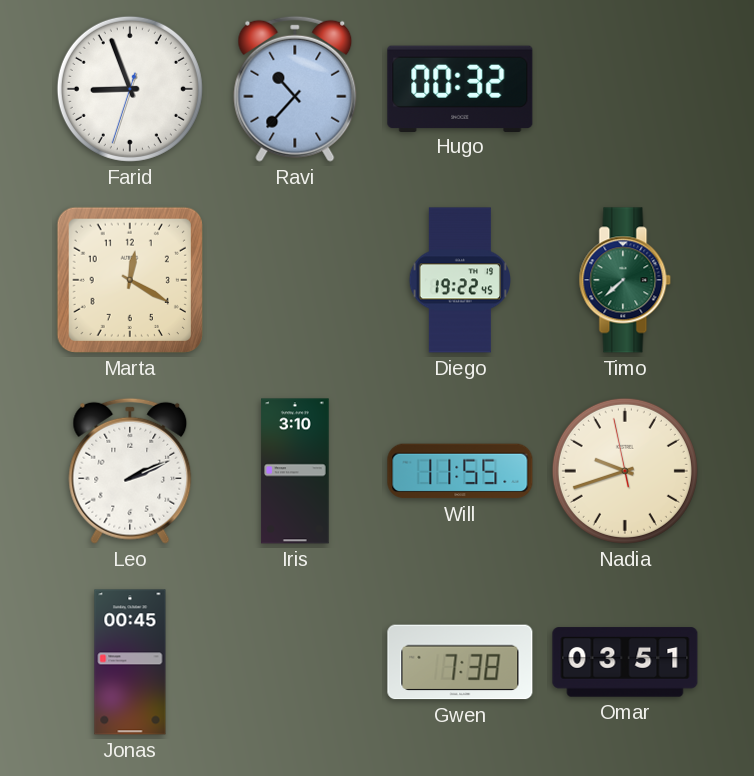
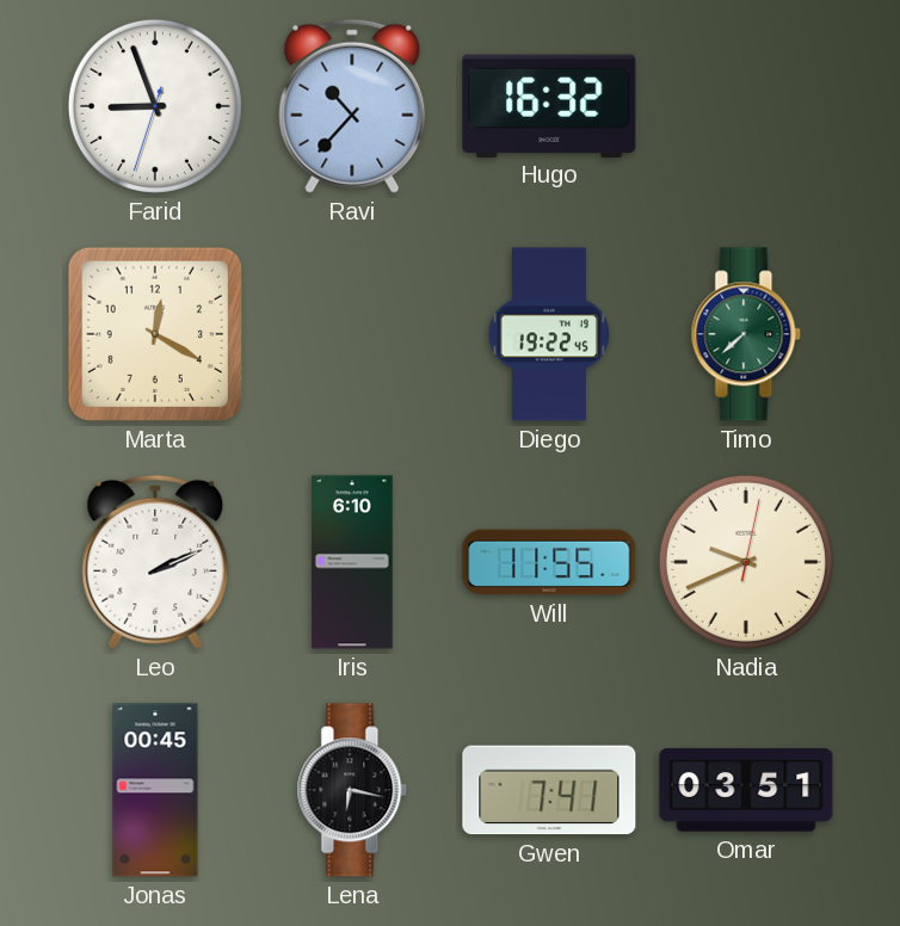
Hugo: 00:32 -> 16:32 (549, 105)
Iris: 3:10 -> 6:10 (352, 562)
Nadia: 9:41:58 -> 9:41:02 (746, 562)
Lena: none -> 6:17 (352, 790)
Gwen: 7:38 -> 7:41 (549, 790)
